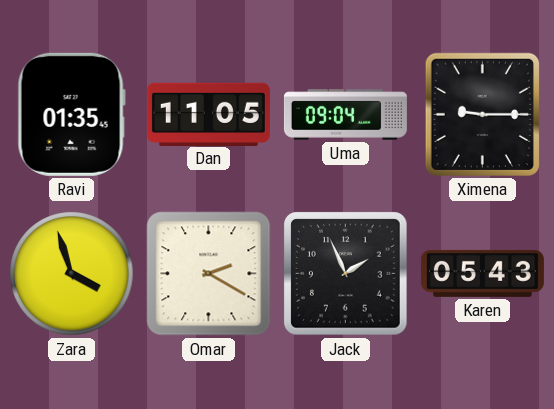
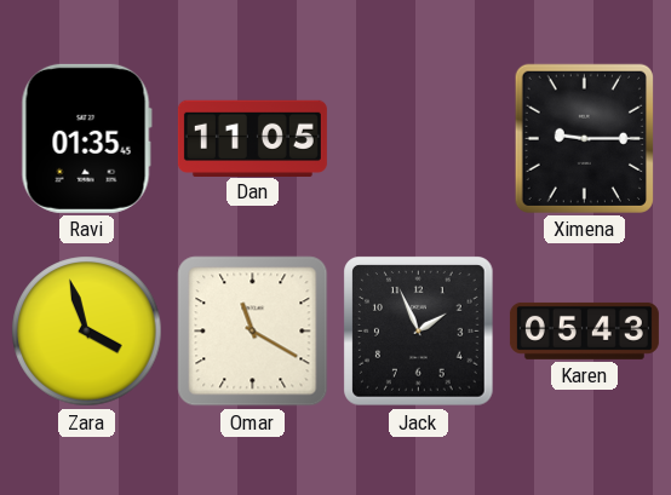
Uma: 09:04 -> none (345, 115)
Omar: 2:20 -> 11:20 (253, 332)
